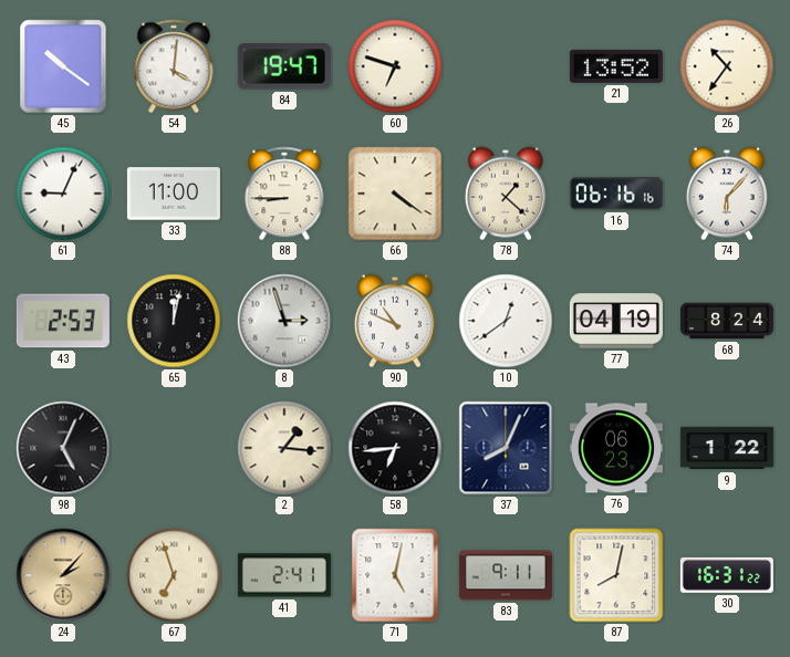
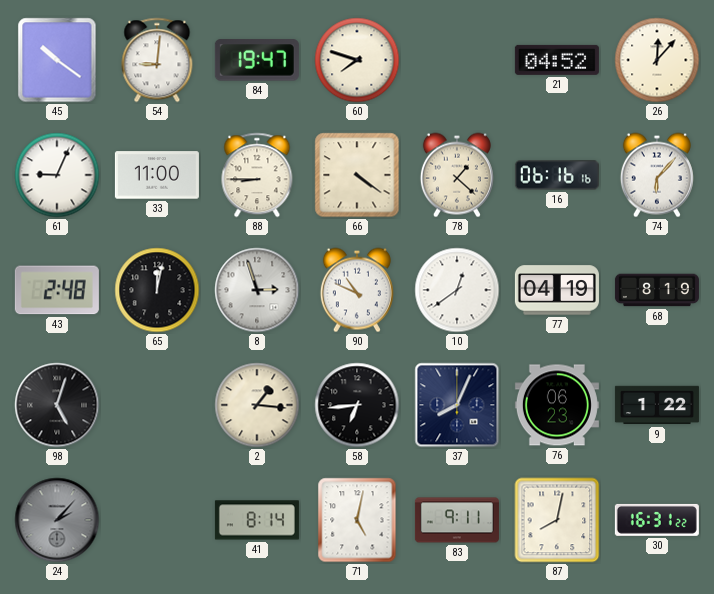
54: 4:01 -> 9:01 (157, 60)
60: 6:48 -> 7:48 (357, 60)
21: 13:52 -> 04:52 (557, 60)
26: 10:36 -> 12:07 (657, 60)
43: 2:53 -> 2:48 (57, 290)
68: 8:24 -> 8:19 (657, 290)
98: 5:04 -> 5:03 (57, 405)
24 dial: champagne -> grey (57, 520)
67: 6:57 -> none (174, 575)
41: 2:41 -> 8:14 (257, 520)
